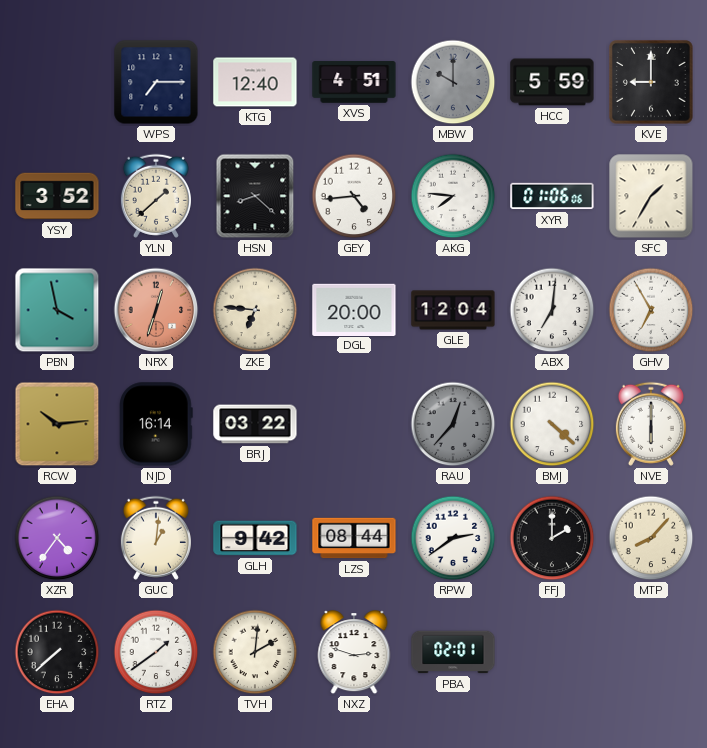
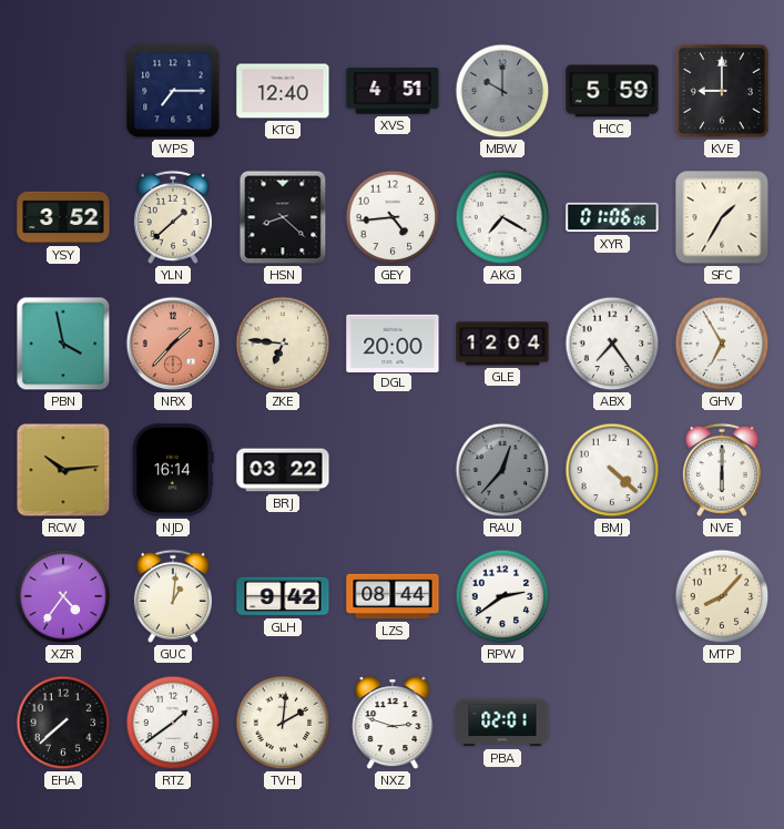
AKG: 7:46 -> 7:20 (502, 217)
NRX: 12:33 -> 1:37 (173, 344)
ABX: 7:01 -> 7:24 (612, 344)
FFJ: 2:00 -> none (552, 538)
